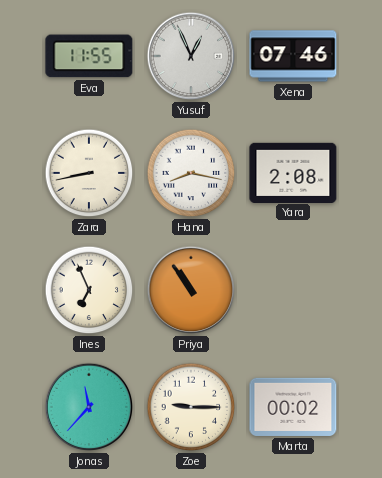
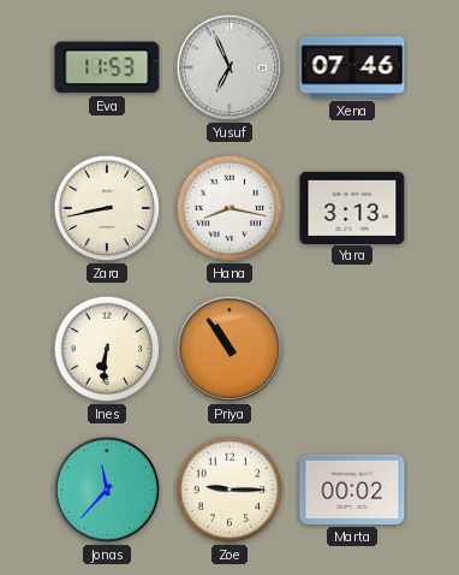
Eva: 11:55 -> 11:53 (107, 67)
Yusuf: 12:56 -> 6:56 (229, 67)
Yara: 2:08 -> 3:13 (352, 207)
Ines: 6:56 -> 6:31 (107, 349)
